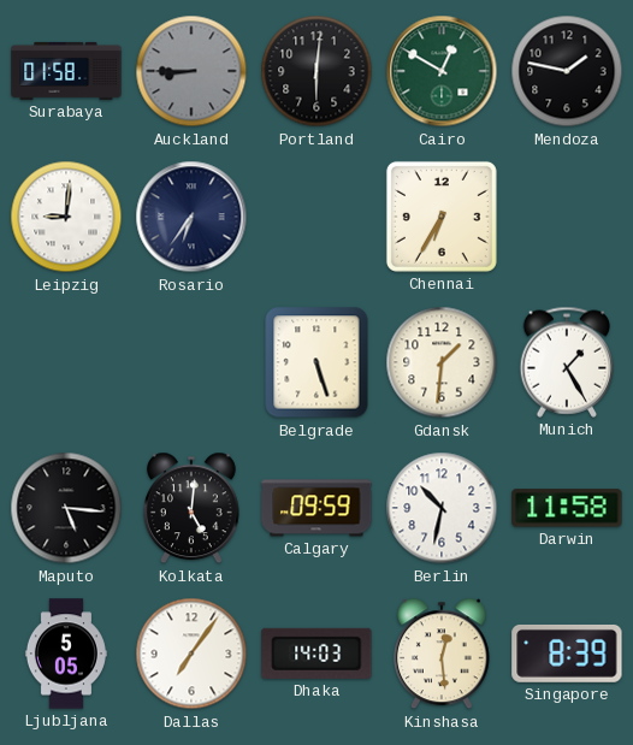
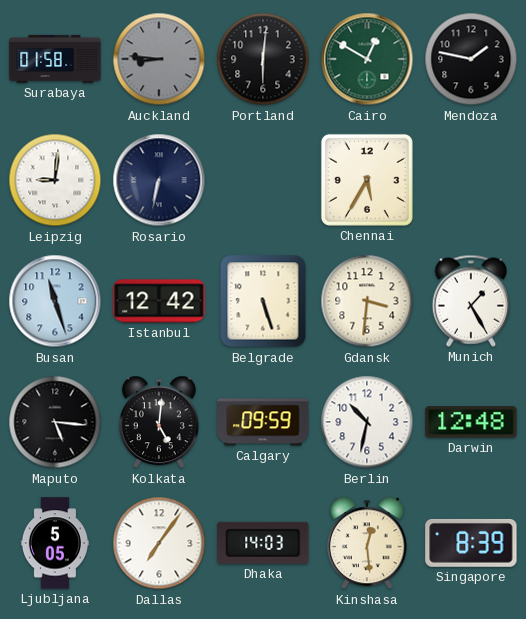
Auckland: 8:45 -> 8:46 (159, 59)
Rosario: 6:36 -> 6:32 (159, 180)
Chennai: 6:35 -> 5:35 (367, 180)
Busan: none -> 11:27 (55, 301)
Istanbul: none -> 12:42 (159, 301)
Gdansk: 1:31 -> 3:31 (367, 301)
Darwin: 11:58 -> 12:48 (471, 422)
